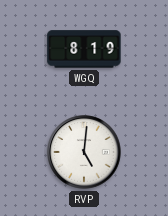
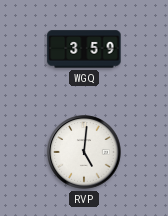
WGQ: 8:19 -> 3:59 (84, 49)
